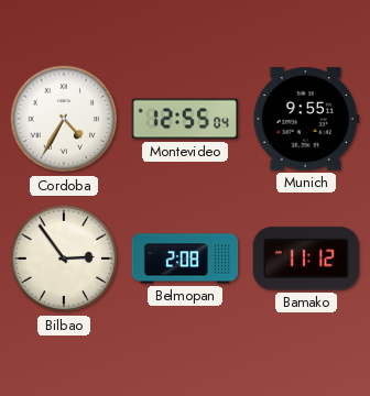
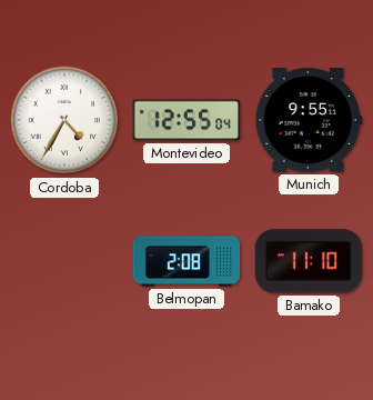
Bilbao: 2:54 -> none (64, 258)
Bamako: 11:12 -> 11:10 (308, 261)
